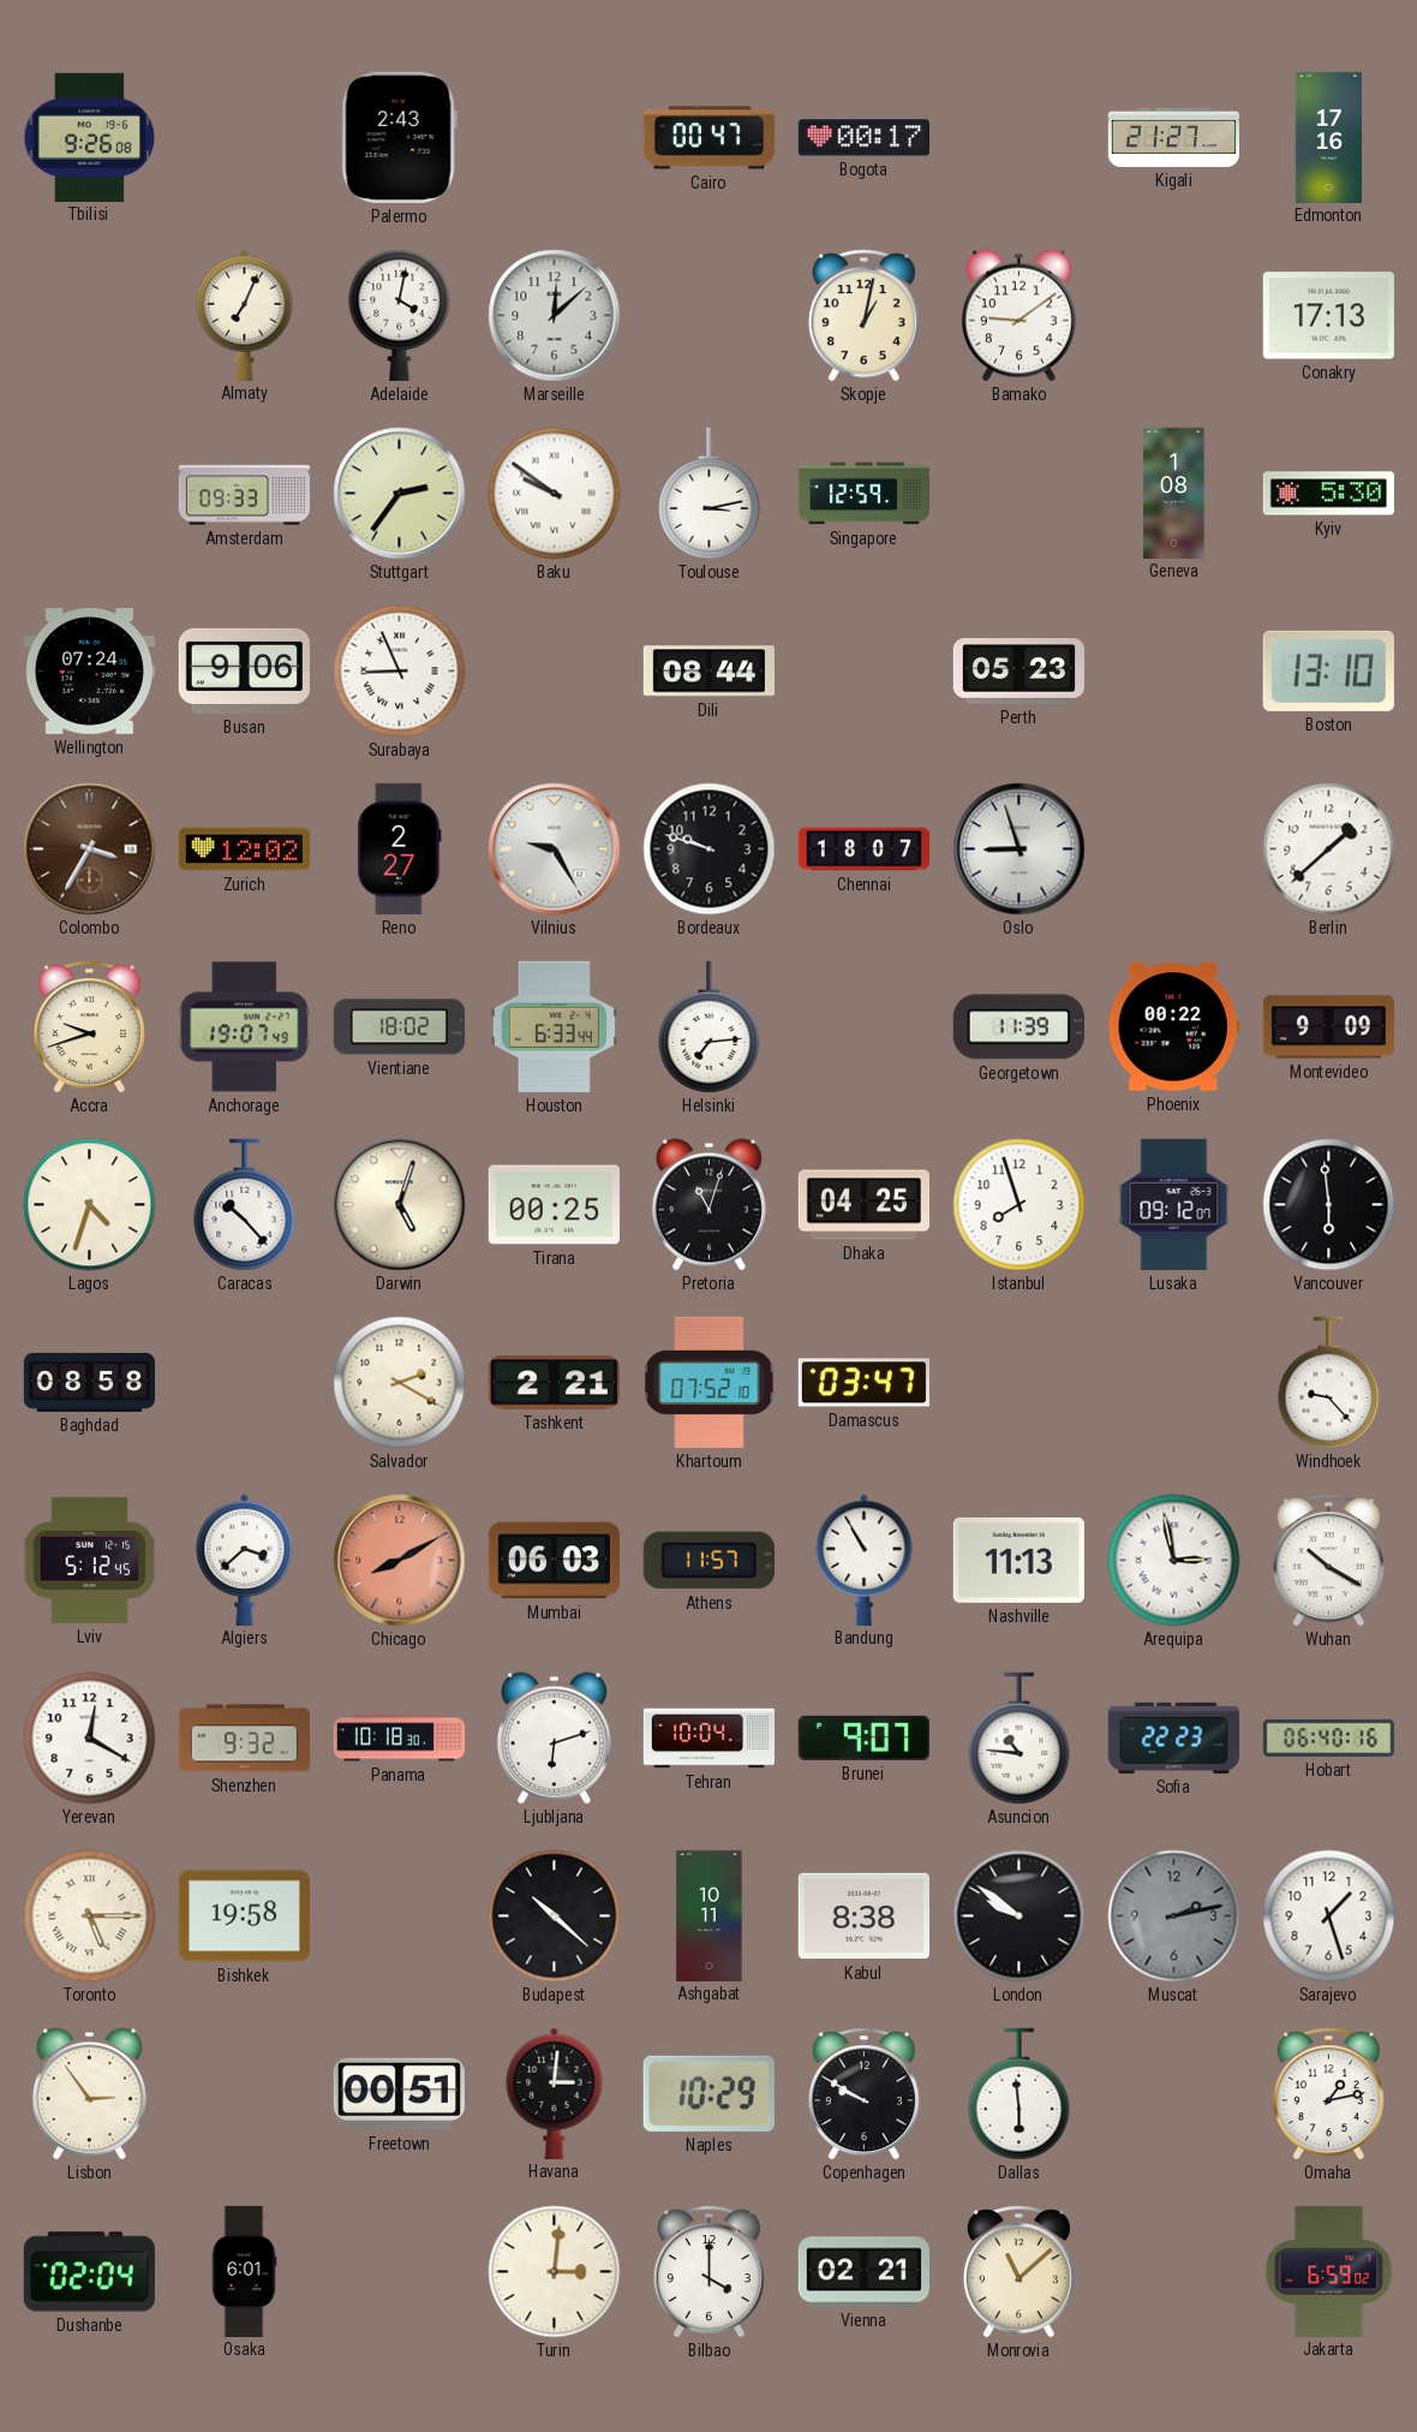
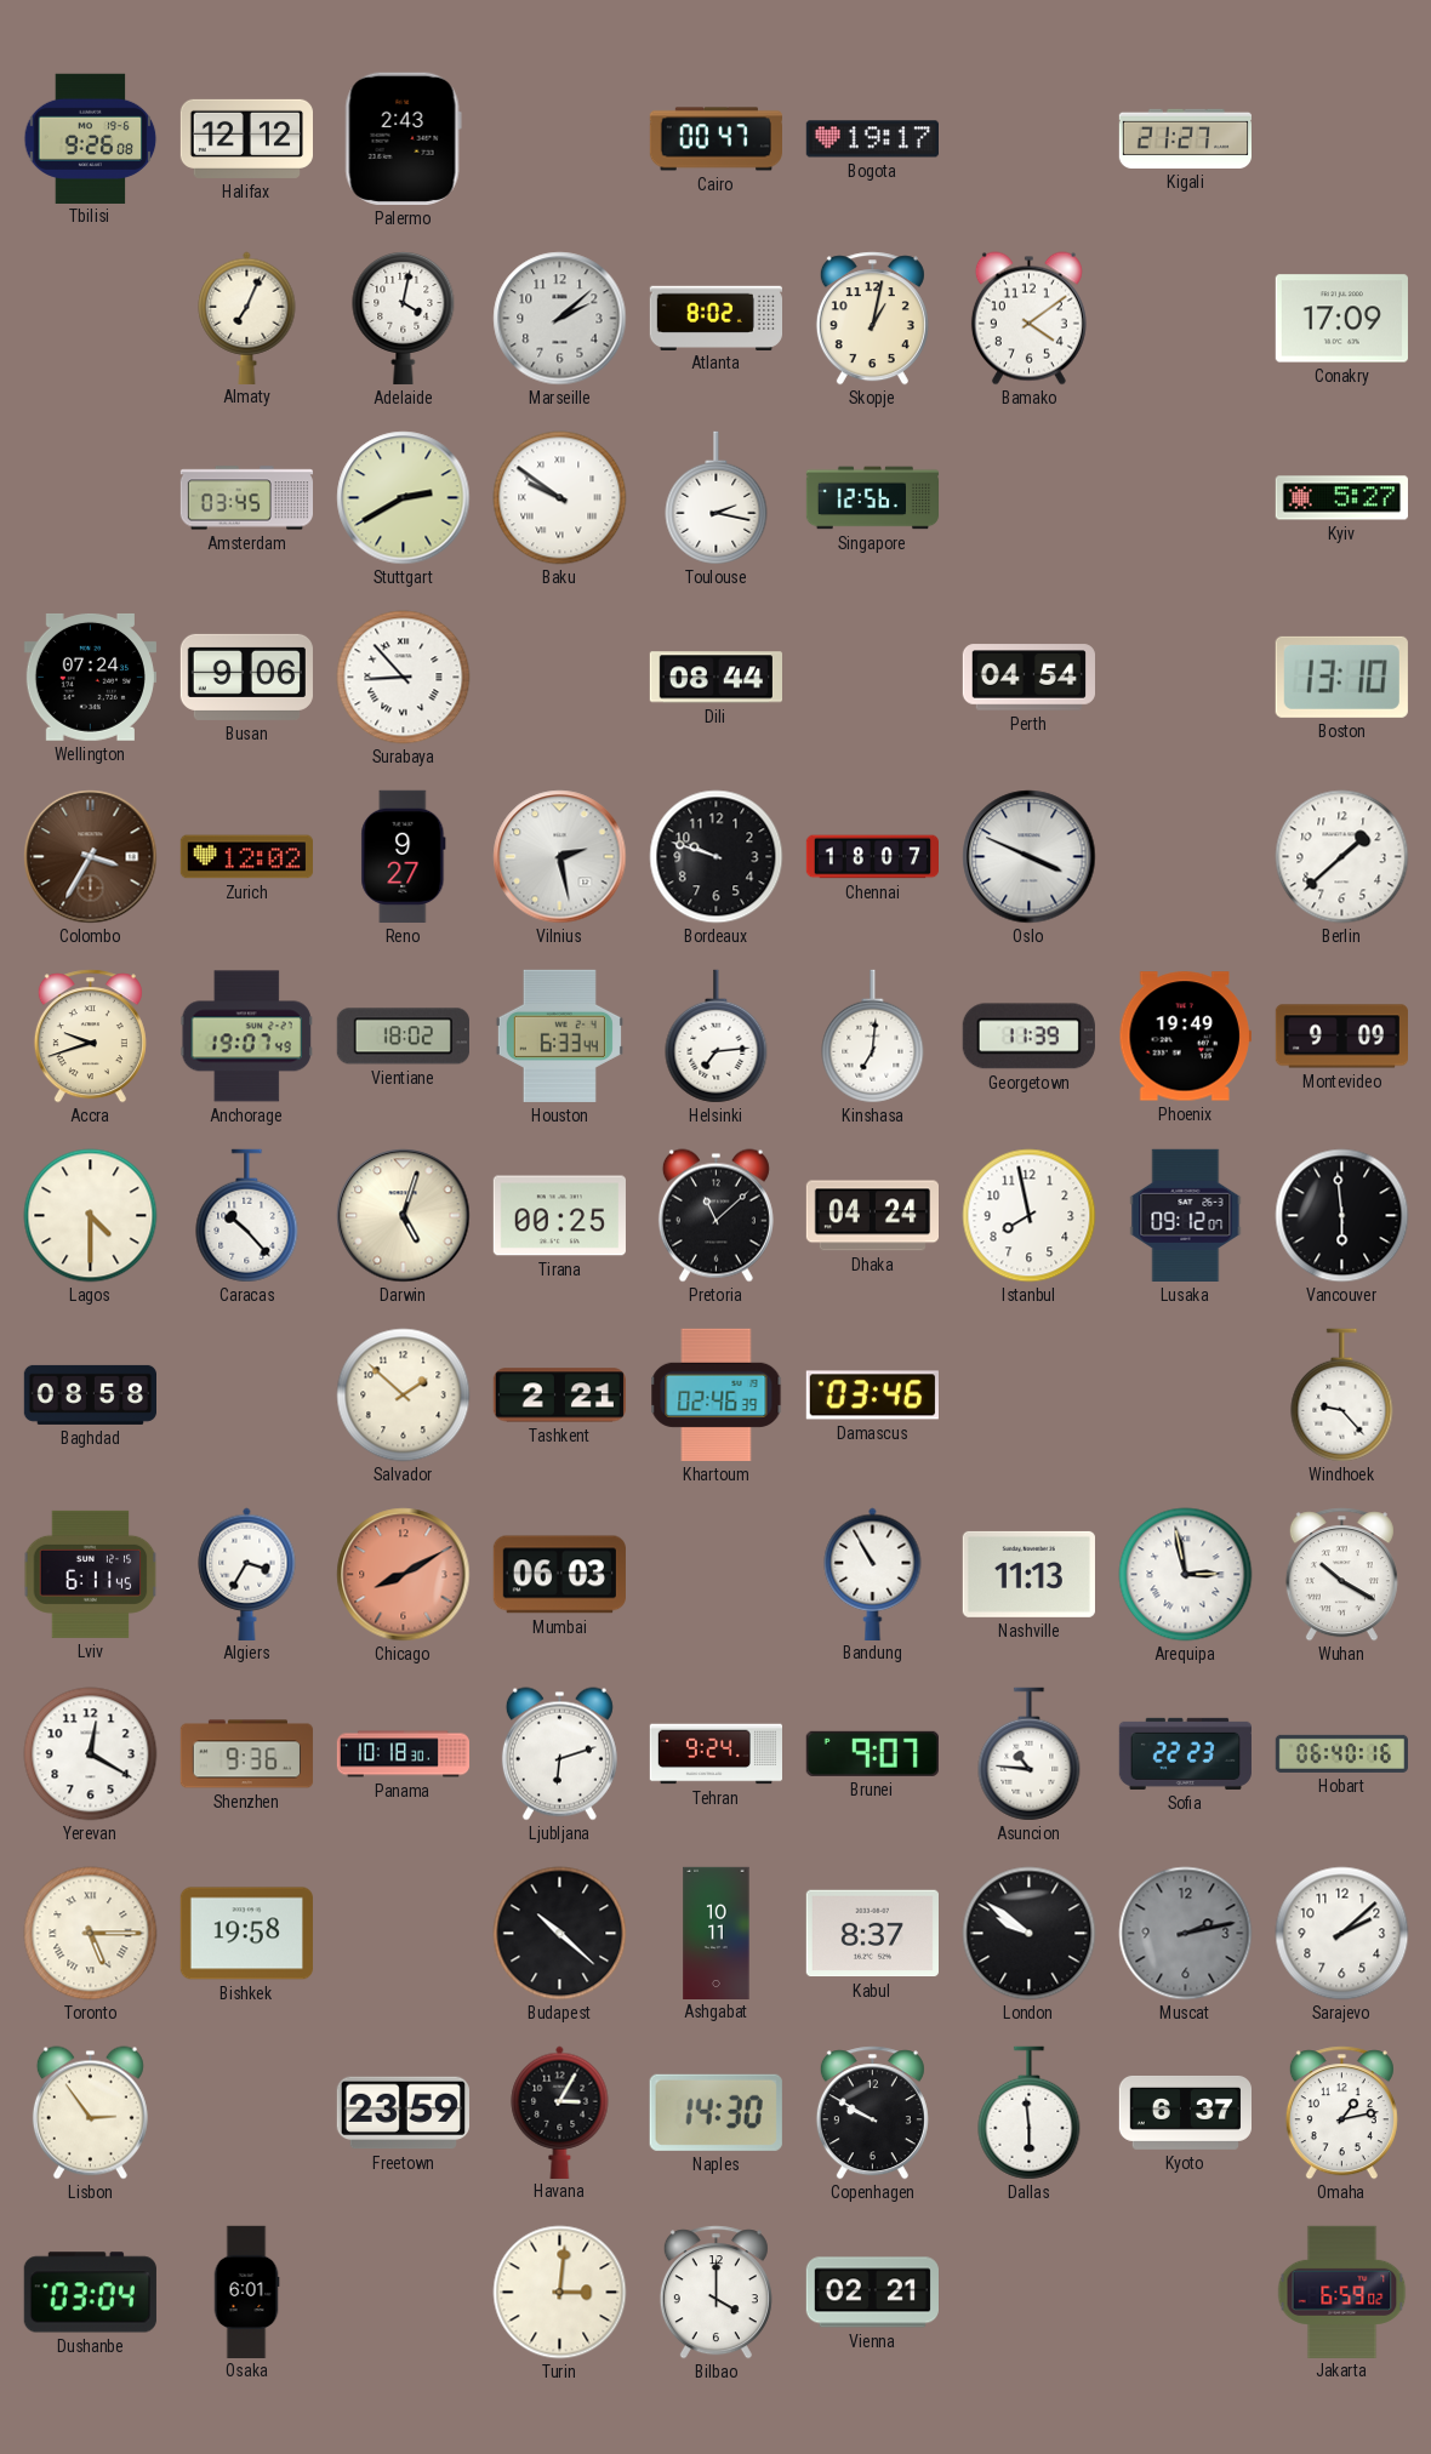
Halifax: none -> 12:12 (246, 138)
Bogota: 00:17 -> 19:17 (872, 139)
Edmonton: 17:16 -> none (1329, 137)
Marseille: 12:08 -> 2:08 (560, 319)
Atlanta: none -> 8:02 (715, 318)
Bamako: 9:09 -> 4:09 (1028, 319)
Conakry: 17:13 -> 17:09 (1341, 319)
Amsterdam: 09:33 -> 03:45 (246, 498)
Stuttgart: 2:36 -> 2:40 (404, 498)
Toulouse: 3:13 -> 2:17 (717, 498)
Singapore: 12:59 -> 12:56 (873, 498)
Geneva: 1:08 -> none (1174, 493)
Kyiv: 5:30 -> 5:27 (1341, 498)
Surabaya: 8:56 -> 8:53 (404, 678)
Perth: 05:23 -> 04:54 (1028, 678)
Reno: 2:27 -> 9:27 (404, 856)
Vilnius: 9:25 -> 2:28 (560, 857)
Oslo: 8:57 -> 3:49 (1030, 857)
Kinshasa: none -> 7:01 (873, 1037)
Phoenix: 00:22 -> 19:49 (1185, 1037)
Lagos: 4:33 -> 4:30 (91, 1216)
Pretoria: 11:03 -> 11:08 (715, 1216)
Dhaka: 04:25 -> 04:24 (872, 1216)
Istanbul: 7:57 -> 7:58 (1030, 1216)
Salvador: 2:20 -> 1:52 (404, 1396)
Khartoum: 07:52 -> 02:46 (717, 1394)
Damascus: 03:47 -> 03:46 (872, 1396)
Lviv: 5:12 -> 6:11 (91, 1574)
Algiers: 3:38 -> 3:35 (247, 1574)
Athens: 11:57 -> none (708, 1561)
Shenzhen: 9:32 -> 9:36 (246, 1754)
Tehran: 10:04 -> 9:24 (715, 1754)
Kabul: 8:38 -> 8:37 (872, 1934)
Sarajevo: 1:27 -> 2:08 (1342, 1934)
Freetown: 00:51 -> 23:59 (403, 2113)
Havana: 3:01 -> 3:05 (560, 2112)
Naples: 10:29 -> 14:30 (715, 2112)
Kyoto: none -> 6:37 (1185, 2112)
Dushanbe: 02:04 -> 03:04 (90, 2293)
Monrovia: 11:08 -> none (1018, 2272)
